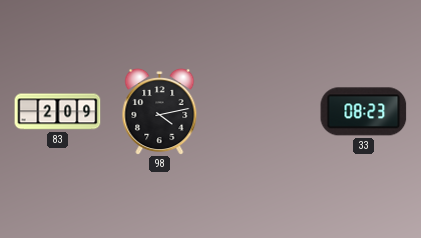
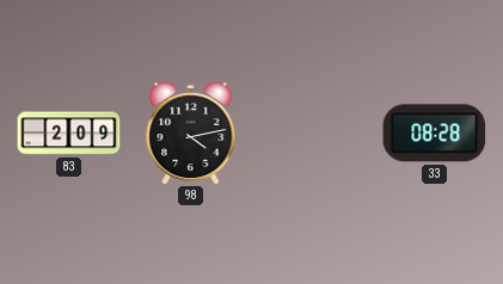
33: 08:23 -> 08:28 (435, 134)
